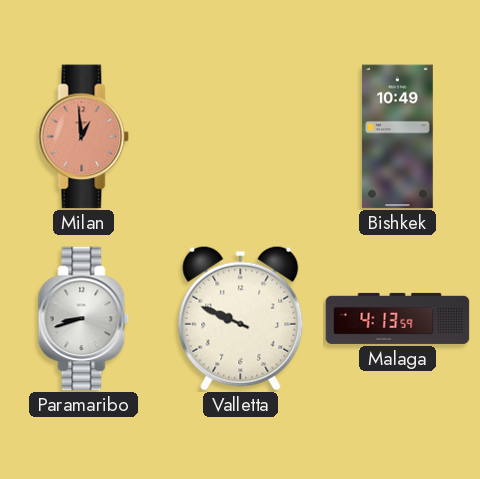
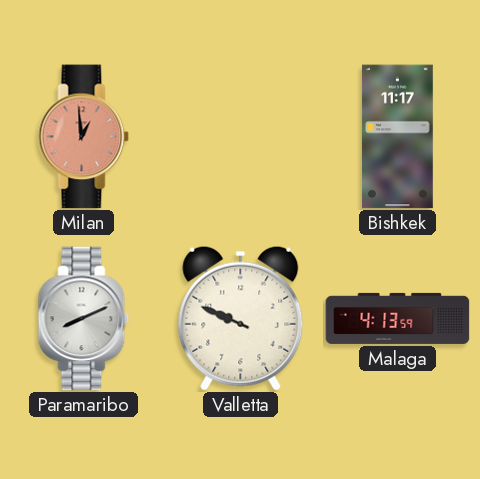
Bishkek: 10:49 -> 11:17 (397, 137)
Paramaribo: 8:42 -> 8:11 (84, 319)
